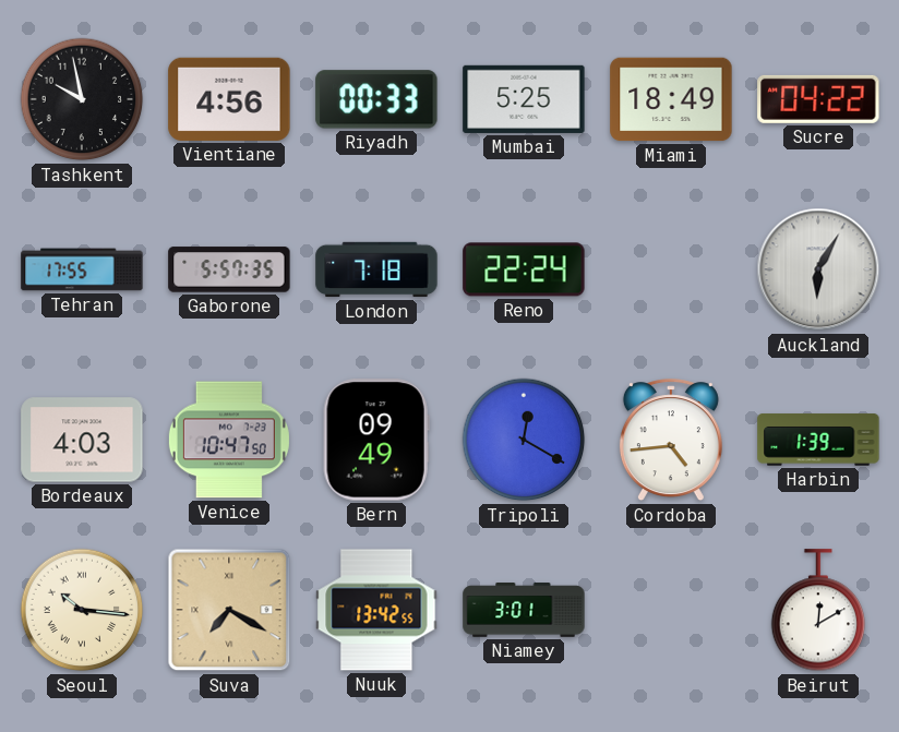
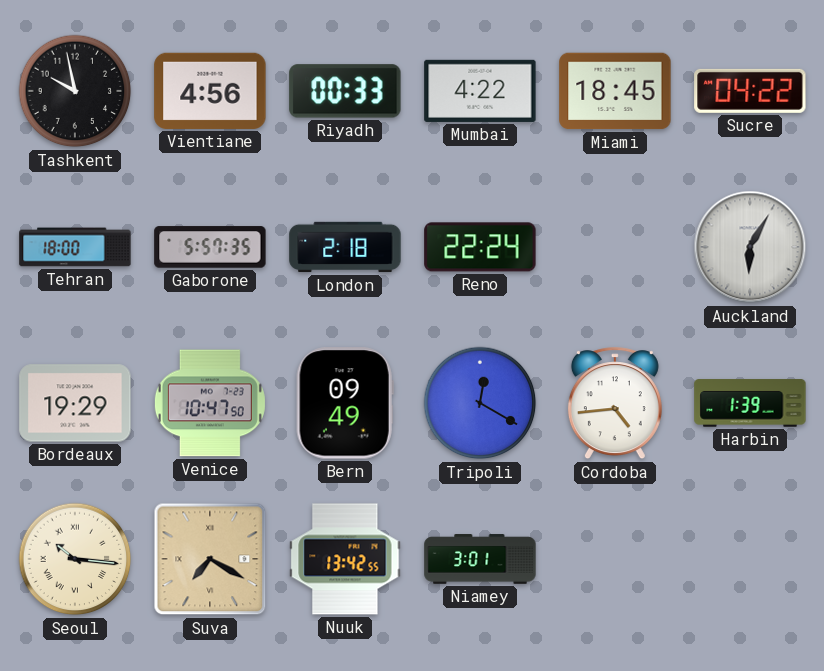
Mumbai: 5:25 -> 4:22 (480, 91)
Miami: 18:49 -> 18:45 (615, 91)
Tehran: 17:55 -> 18:00 (75, 247)
London: 7:18 -> 2:18 (345, 247)
Bordeaux: 4:03 -> 19:29 (75, 403)
Beirut: 12:10 -> none (818, 611)
